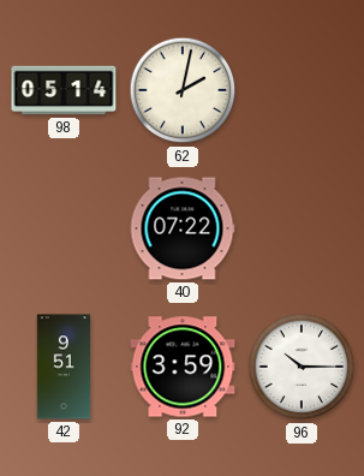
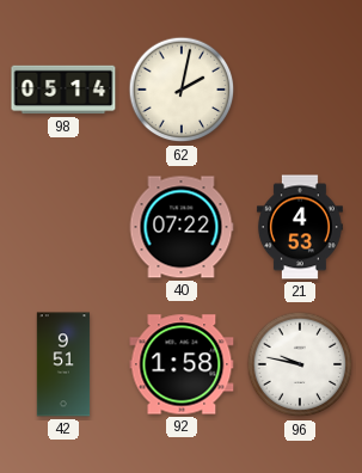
21: none -> 4:53 (300, 227)
92: 3:59 -> 1:58 (182, 364)
96: 10:15 -> 9:47 (300, 364)
